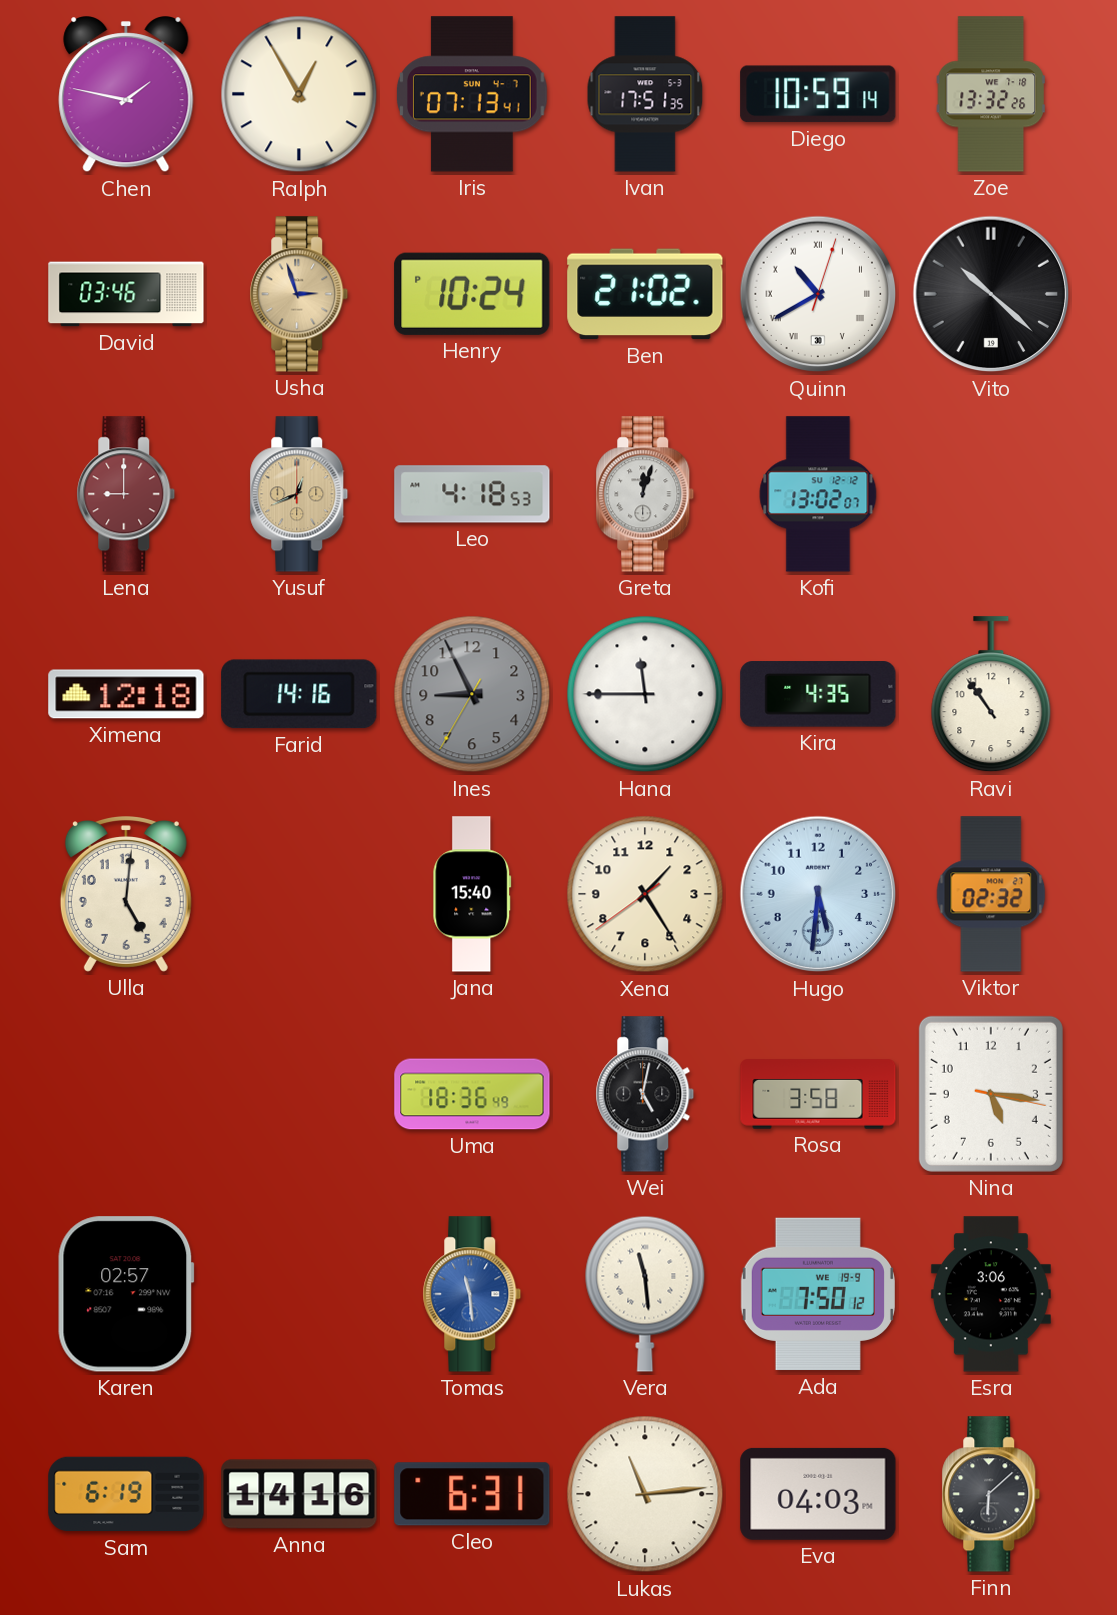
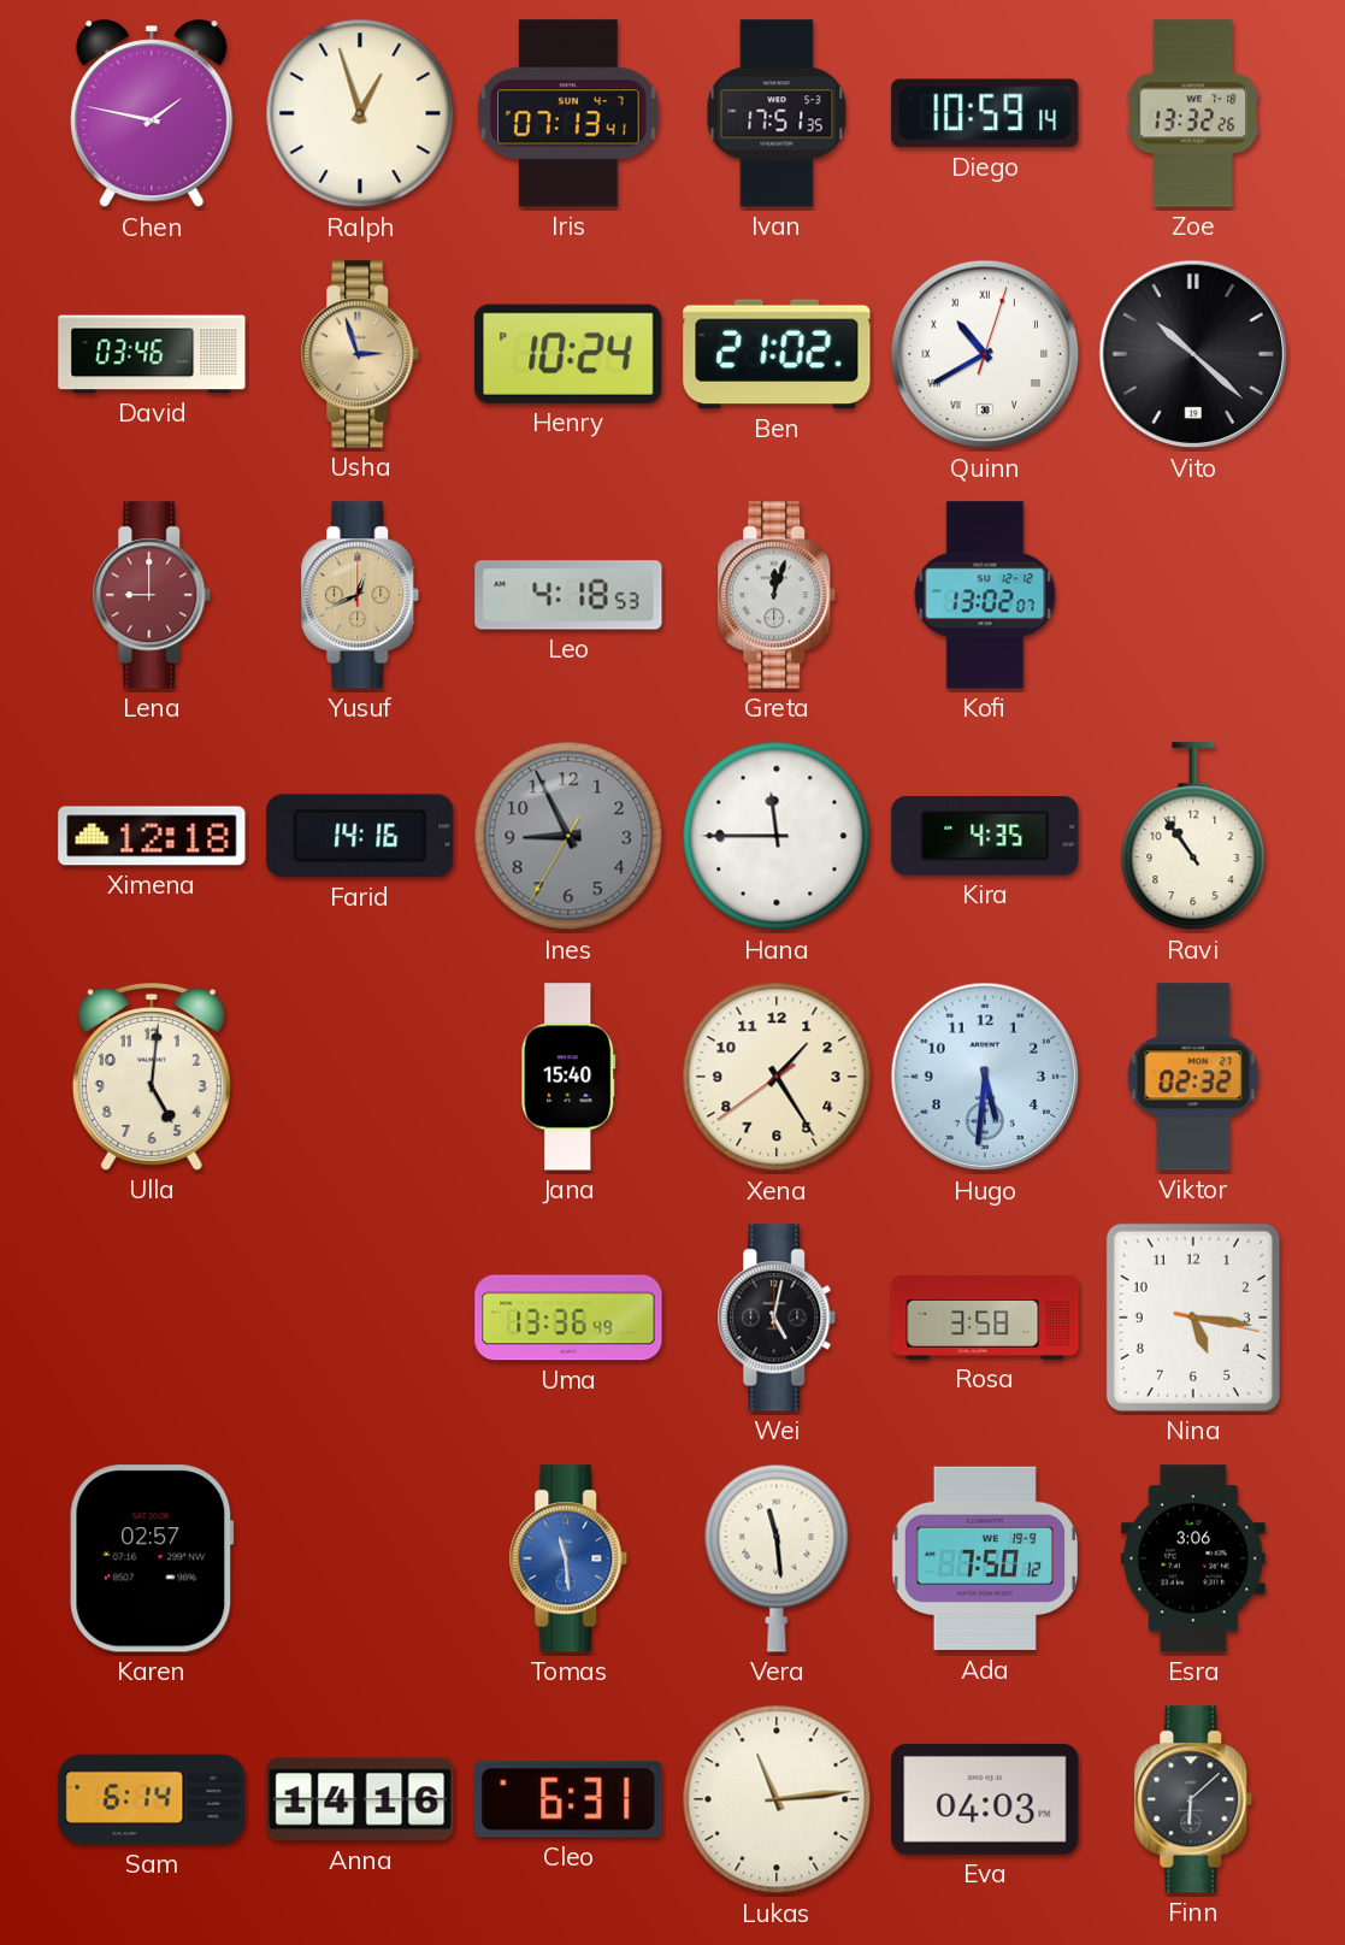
Ralph: 12:55 -> 12:57 (360, 113)
Uma: 18:36 -> 13:36 (568, 1318)
Sam: 6:19 -> 6:14 (152, 1799)
